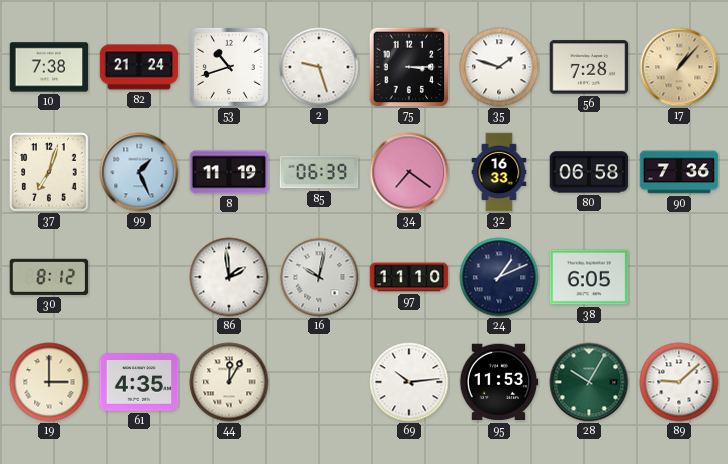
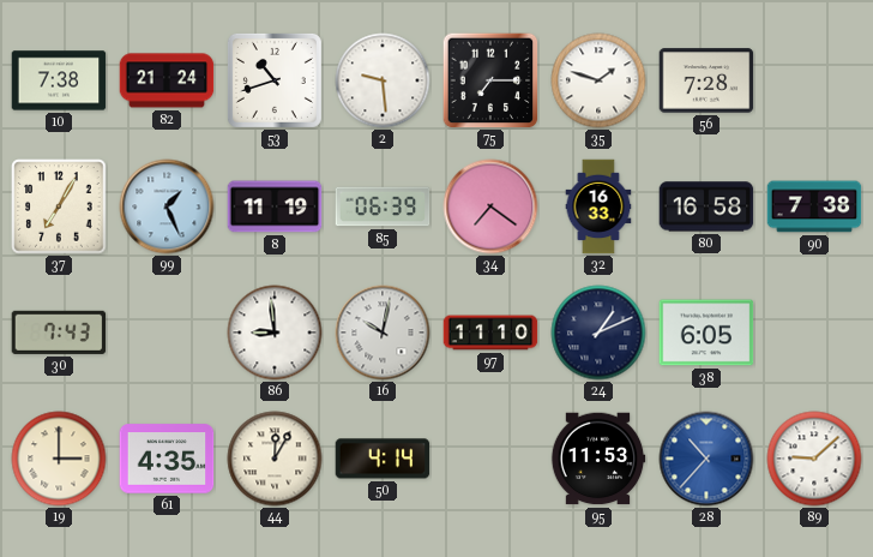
2: 9:27 -> 9:29 (383, 80)
75: 3:15 -> 7:15 (490, 80)
17: 1:07 -> none (679, 67)
37: 7:03 -> 7:05 (59, 206)
80: 06:58 -> 16:58 (706, 206)
90: 7:36 -> 7:38 (814, 206)
30: 8:12 -> 7:43 (59, 333)
86: 1:59 -> 8:59 (275, 333)
50: none -> 4:14 (383, 459)
69: 10:14 -> none (409, 382)
28: 10:05 -> 10:37 (706, 459)
28 dial: green -> blue (706, 459)
